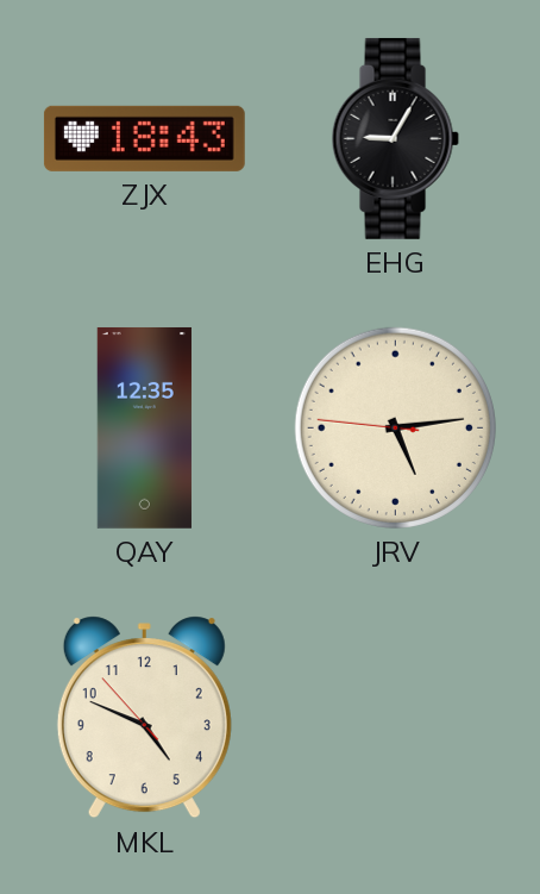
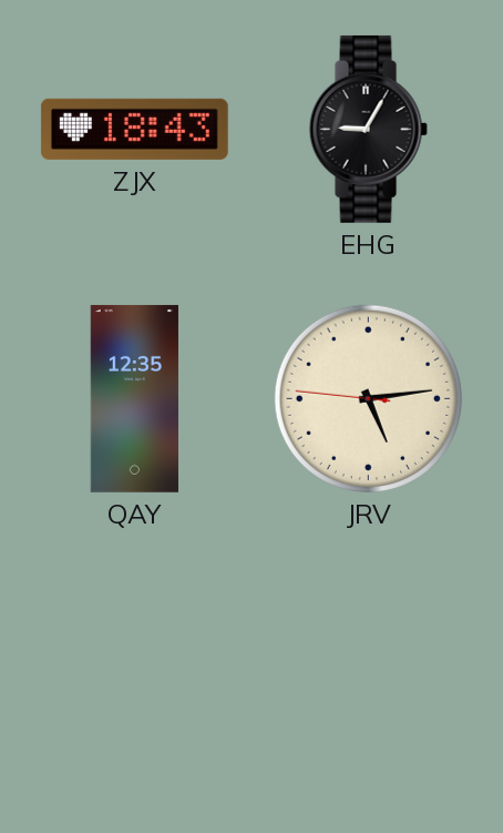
MKL: 4:48 -> none (144, 718)
